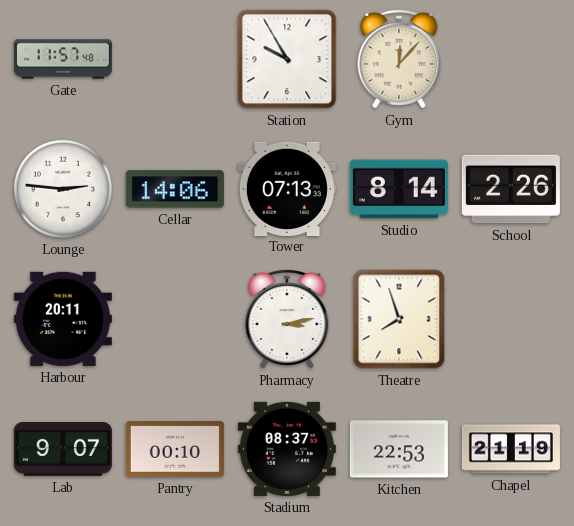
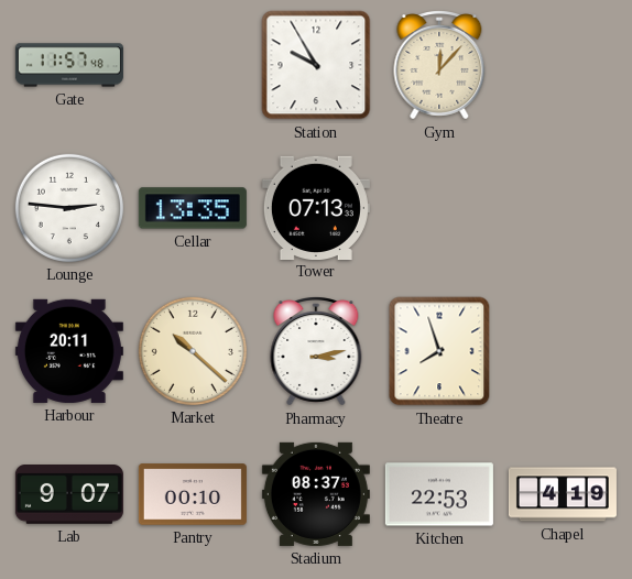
Cellar: 14:06 -> 13:35 (193, 208)
Studio: 8:14 -> none (399, 189)
School: 2:26 -> none (511, 189)
Market: none -> 10:22 (193, 351)
Chapel: 21:19 -> 4:19 (563, 494)
